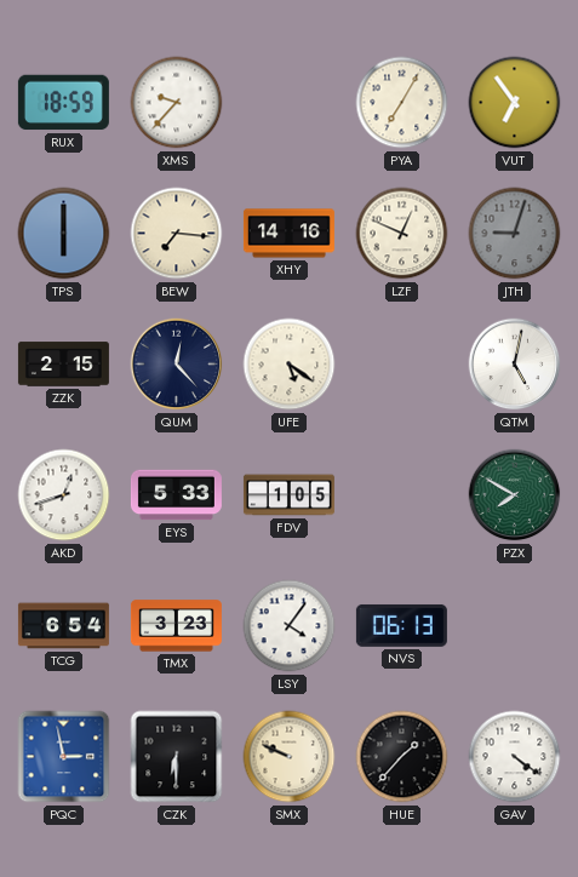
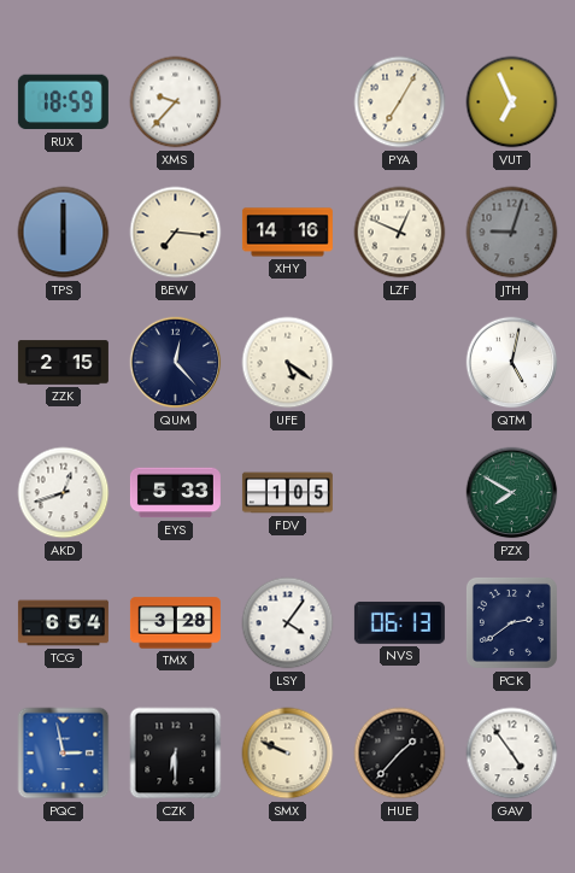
VUT: 6:54 -> 6:56 (512, 102)
TMX: 3:23 -> 3:28 (175, 623)
PCK: none -> 2:39 (511, 622)
GAV: 4:21 -> 4:54 (512, 754)
